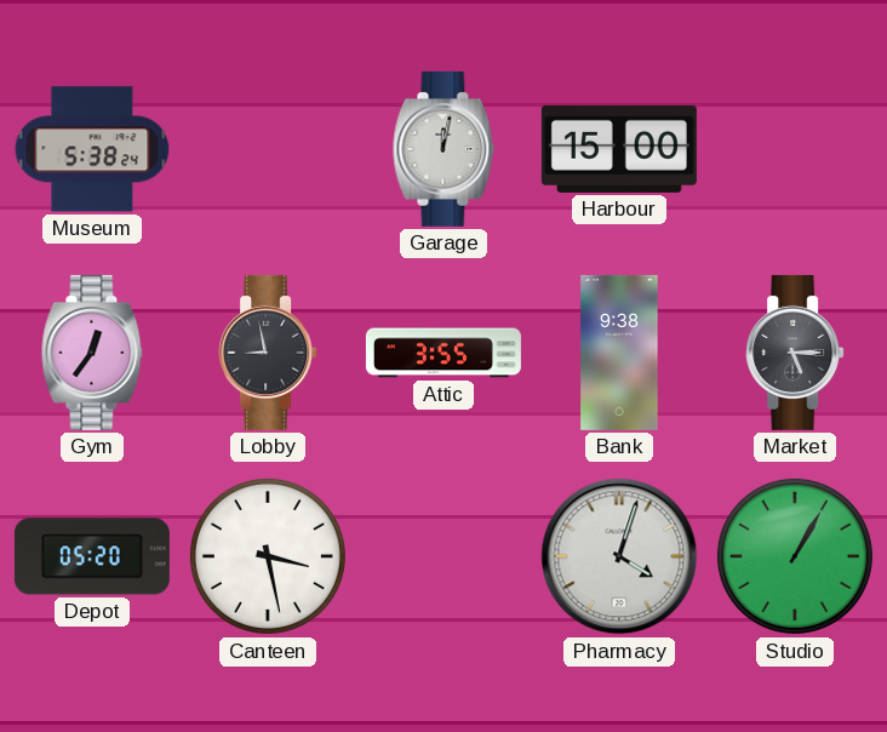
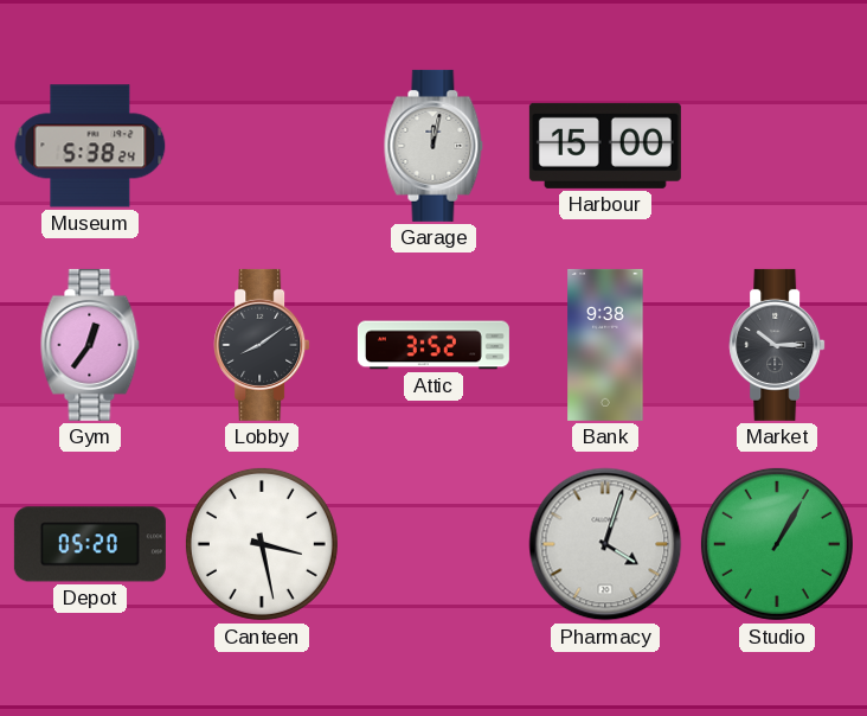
Lobby: 8:58 -> 8:09 (262, 345)
Attic: 3:55 -> 3:52 (433, 345)
Market: 5:15 -> 10:15 (777, 345)
